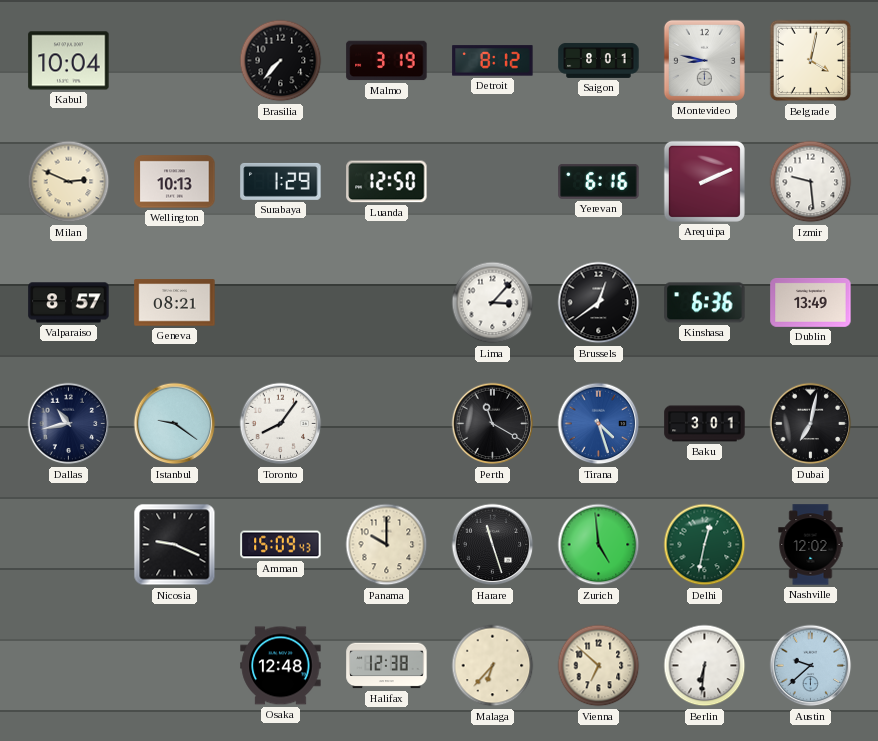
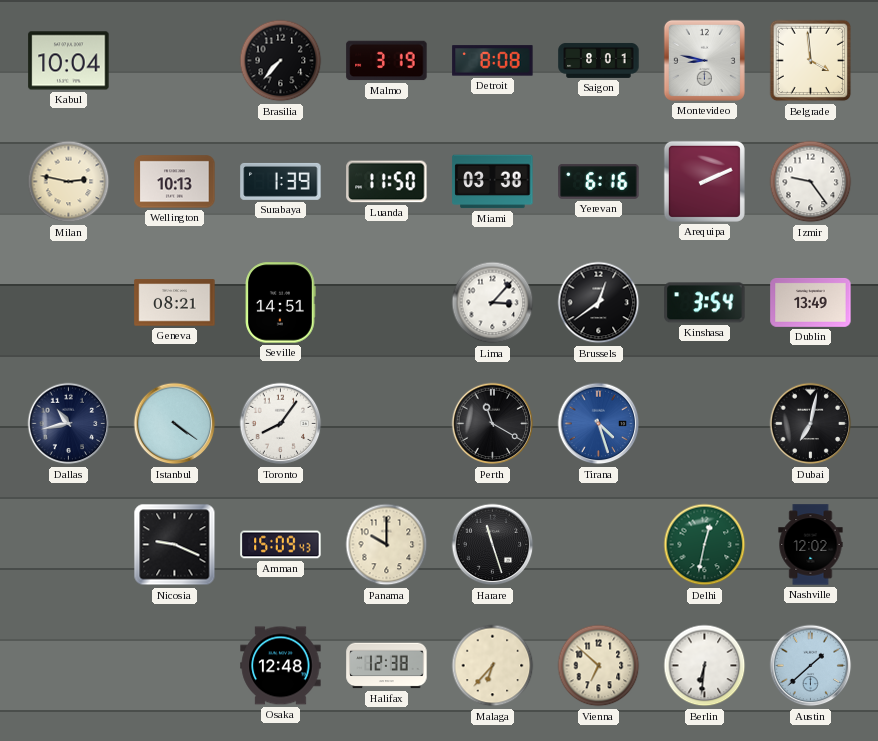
Detroit: 8:12 -> 8:08 (493, 61)
Belgrade: 4:02 -> 3:59 (811, 61)
Milan: 2:49 -> 2:47 (69, 182)
Surabaya: 1:29 -> 1:39 (281, 181)
Luanda: 12:50 -> 11:50 (387, 182)
Miami: none -> 03:38 (493, 182)
Izmir: 9:29 -> 9:24 (811, 182)
Valparaiso: 8:57 -> none (69, 303)
Seville: none -> 14:51 (281, 303)
Kinshasa: 6:36 -> 3:54 (705, 303)
Istanbul: 9:21 -> 4:21 (175, 424)
Baku: 3:01 -> none (705, 424)
Zurich: 4:59 -> none (599, 545)
Austin: 9:38 -> 1:38 (811, 666)
